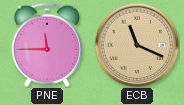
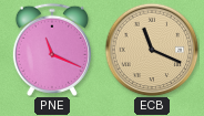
PNE: 11:45 -> 11:19 (52, 50)
